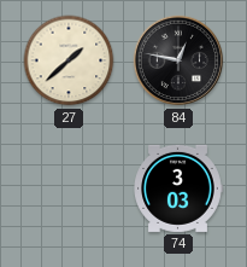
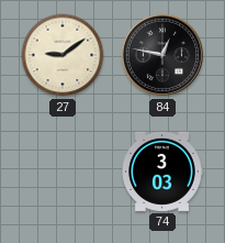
27: 1:38 -> 9:09 (63, 55)
